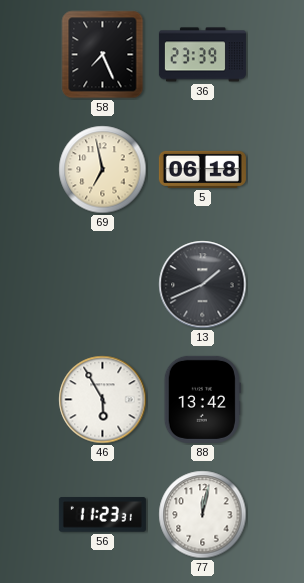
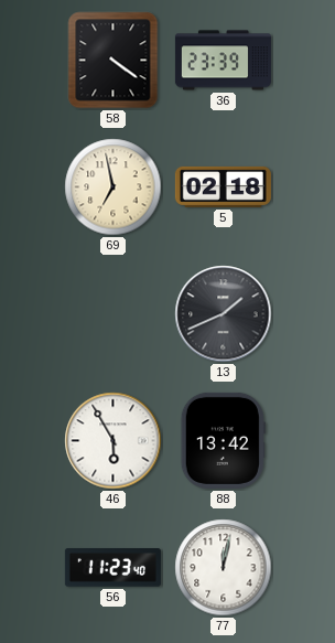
58: 7:26 -> 4:21 (114, 61)
5: 06:18 -> 02:18 (223, 186)
56: 11:23:31 -> 11:23:40 (112, 568)
